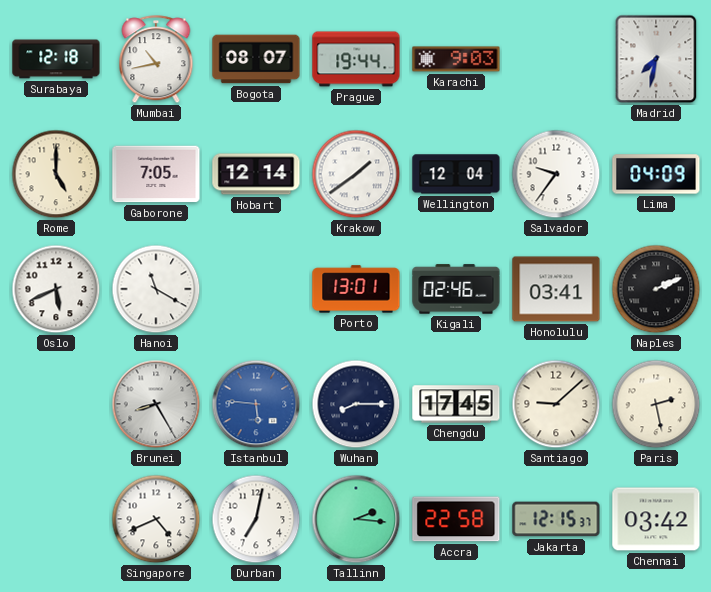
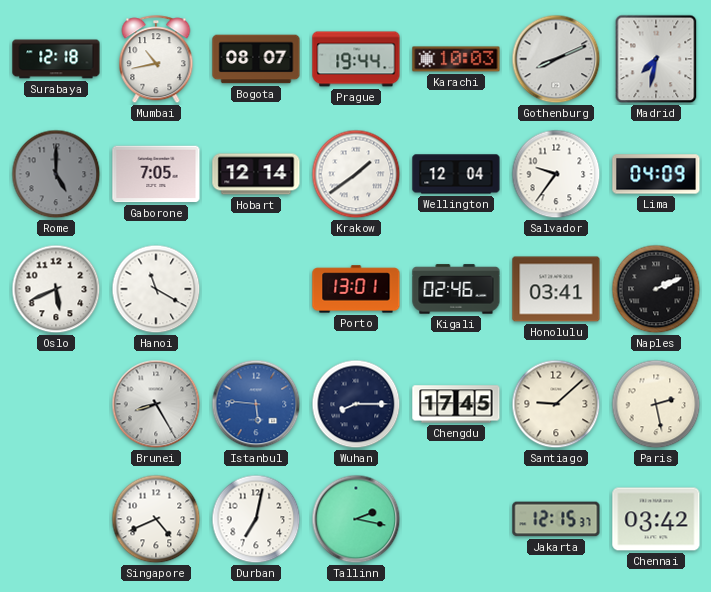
Karachi: 9:03 -> 10:03 (456, 59)
Gothenburg: none -> 8:11 (556, 59)
Rome dial: cream -> grey (56, 174)
Tallinn: 2:16 -> 2:17 (356, 519)
Accra: 22:58 -> none (456, 519)
